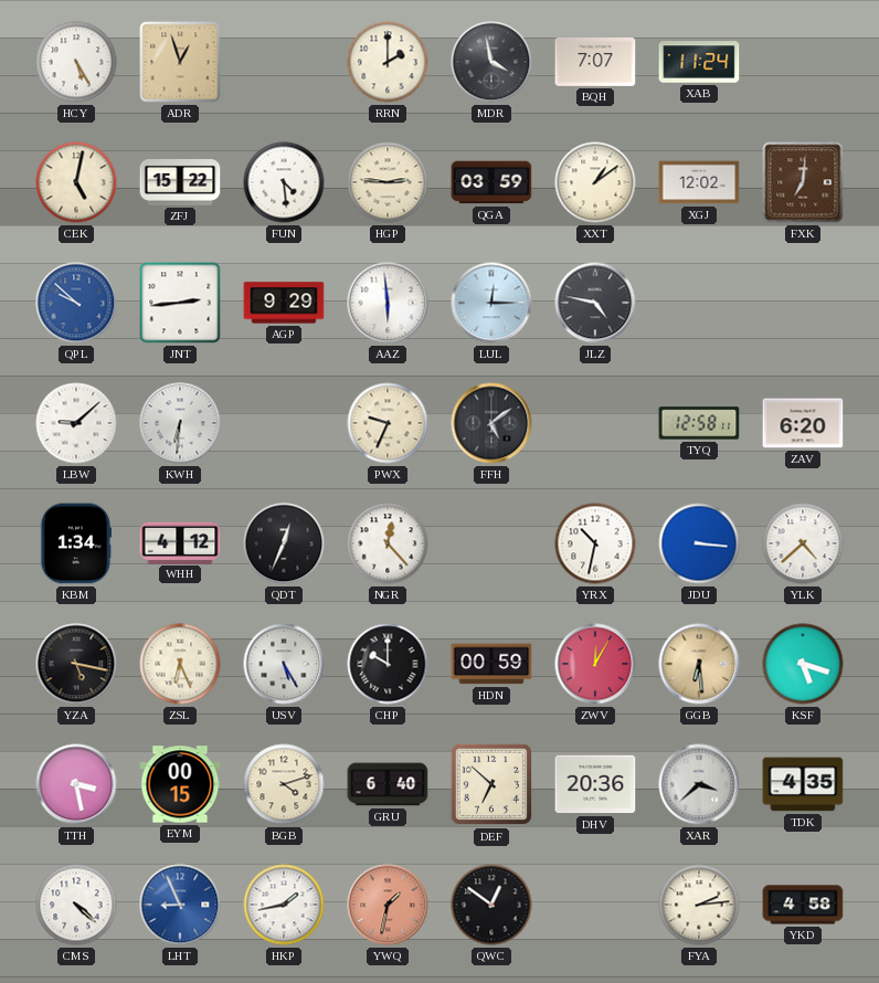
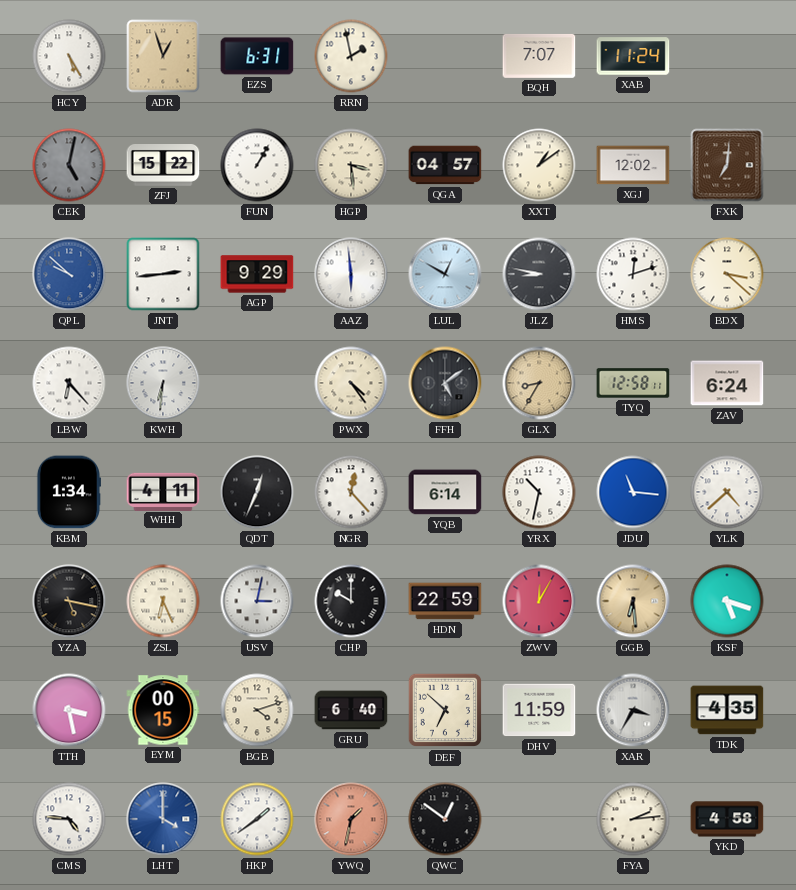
EZS: none -> 6:31 (257, 56)
RRN: 2:00 -> 1:58 (351, 56)
MDR: 3:58 -> none (491, 62)
CEK dial: cream -> grey (69, 165)
FUN: 4:29 -> 1:05 (257, 165)
HGP: 2:46 -> 3:29 (351, 165)
QGA: 03:59 -> 04:57 (445, 165)
LUL: 12:15 -> 12:50 (445, 274)
JLZ: 4:47 -> 8:47 (539, 274)
HMS: none -> 12:12 (633, 274)
BDX: none -> 3:22 (727, 274)
LBW: 9:08 -> 6:23 (69, 383)
PWX: 9:34 -> 4:24 (351, 383)
GLX: none -> 8:35 (539, 383)
ZAV: 6:20 -> 6:24 (727, 383)
WHH: 4:12 -> 4:11 (163, 491)
YQB: none -> 6:14 (445, 492)
JDU: 3:16 -> 11:16 (633, 492)
USV: 5:25 -> 3:02 (257, 601)
HDN: 00:59 -> 22:59 (445, 601)
DHV: 20:36 -> 11:59 (539, 710)
XAR: 3:38 -> 3:35 (633, 710)
CMS: 4:22 -> 4:46 (69, 819)
LHT: 8:56 -> 4:00 (163, 819)
HKP: 1:43 -> 1:39 (257, 819)
